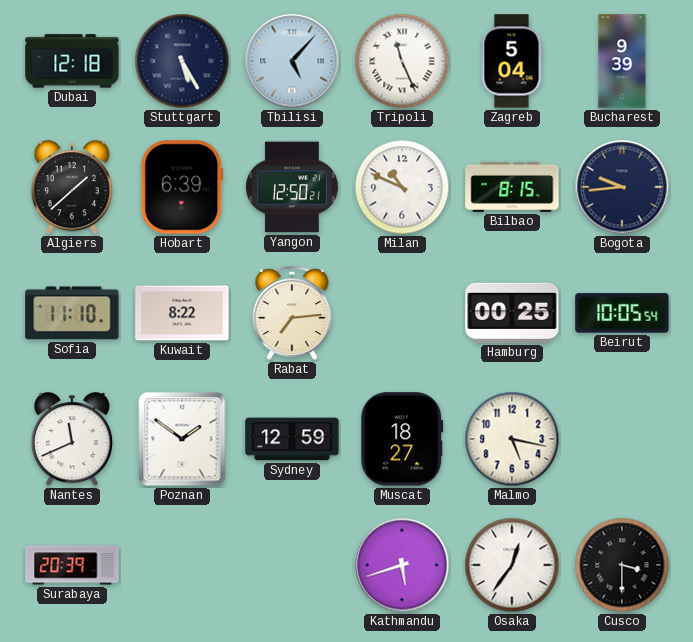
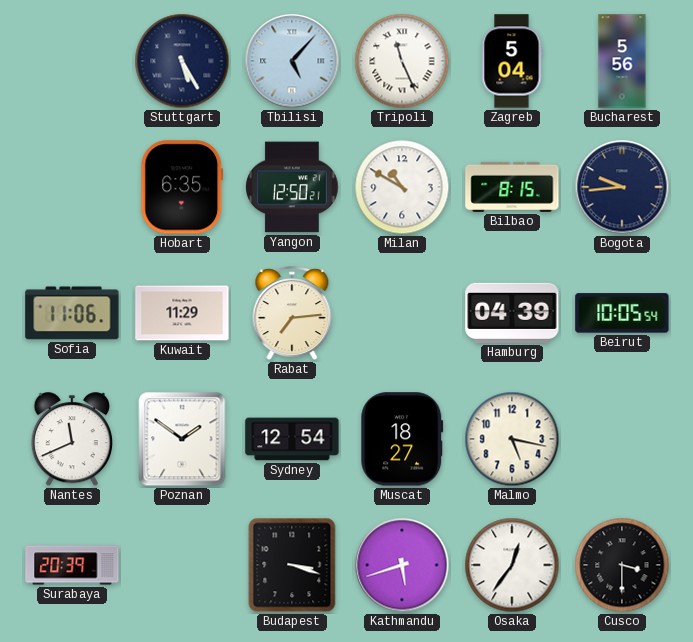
Dubai: 12:18 -> none (72, 61)
Bucharest: 9:39 -> 5:56 (622, 61)
Algiers: 1:38 -> none (72, 188)
Hobart: 6:39 -> 6:35 (182, 187)
Milan: 10:49 -> 10:50 (402, 187)
Sofia: 11:10 -> 11:06 (72, 313)
Kuwait: 8:22 -> 11:29 (182, 313)
Hamburg: 00:25 -> 04:39 (512, 313)
Sydney: 12:59 -> 12:54 (292, 439)
Budapest: none -> 3:18 (292, 565)
